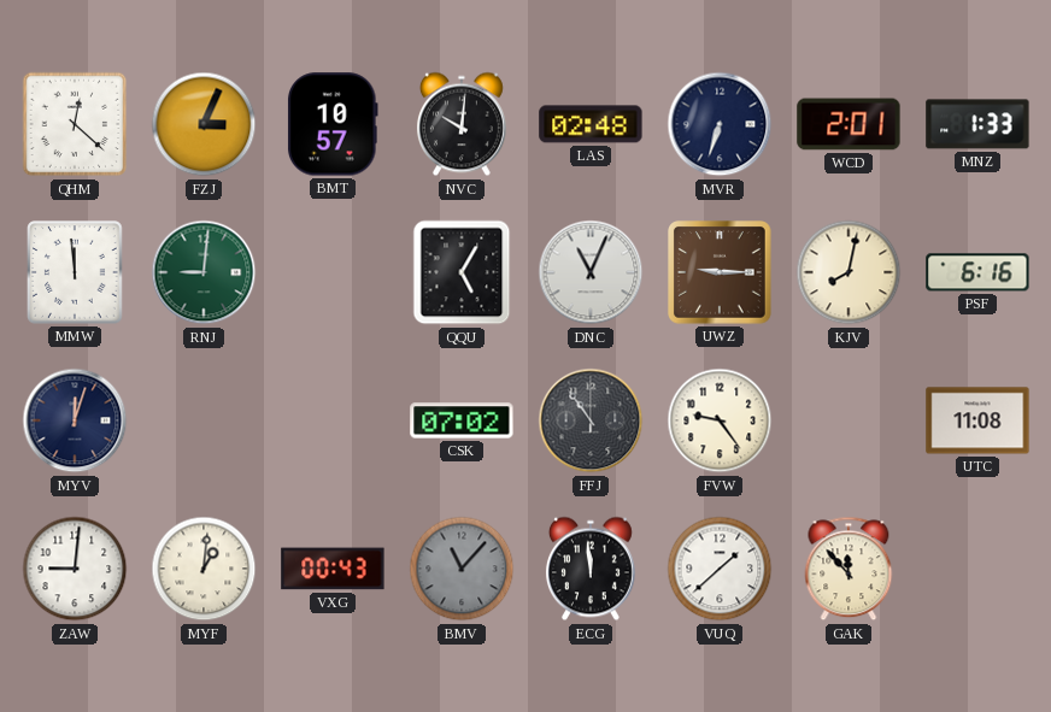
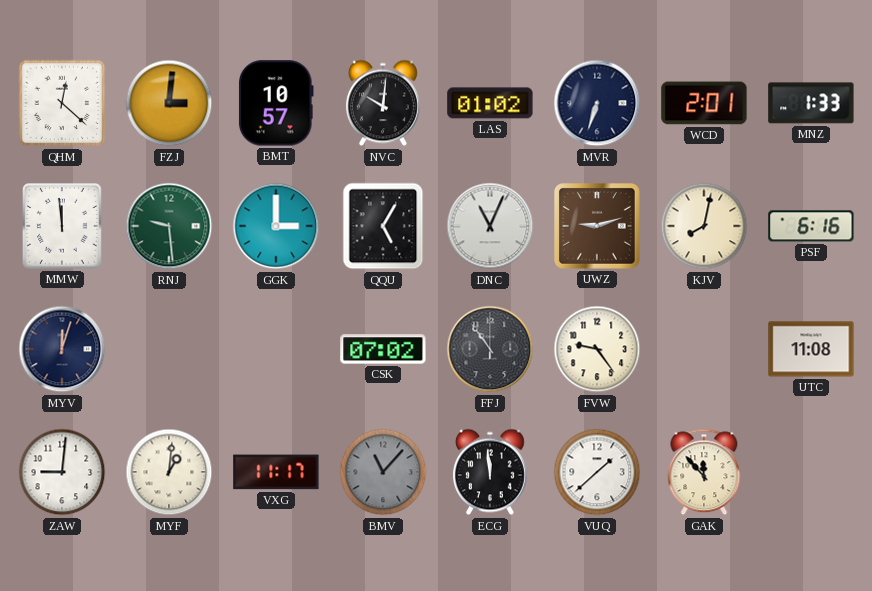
FZJ: 3:04 -> 3:01 (169, 103)
LAS: 02:48 -> 01:02 (490, 103)
RNJ: 9:01 -> 9:29 (169, 226)
GGK: none -> 3:00 (276, 226)
UWZ: 9:15 -> 9:12 (597, 226)
VXG: 00:43 -> 11:17 (276, 472)
